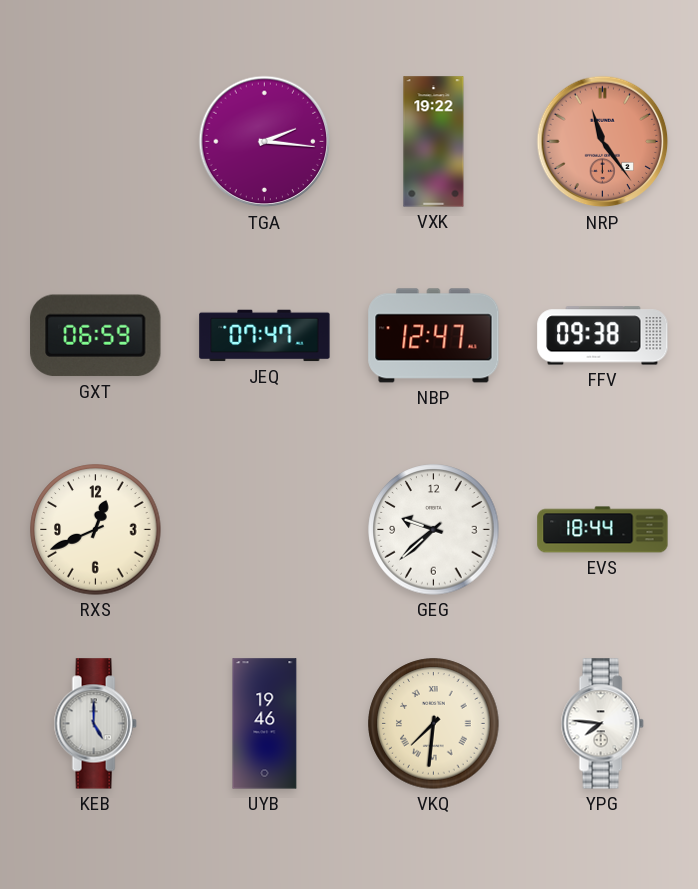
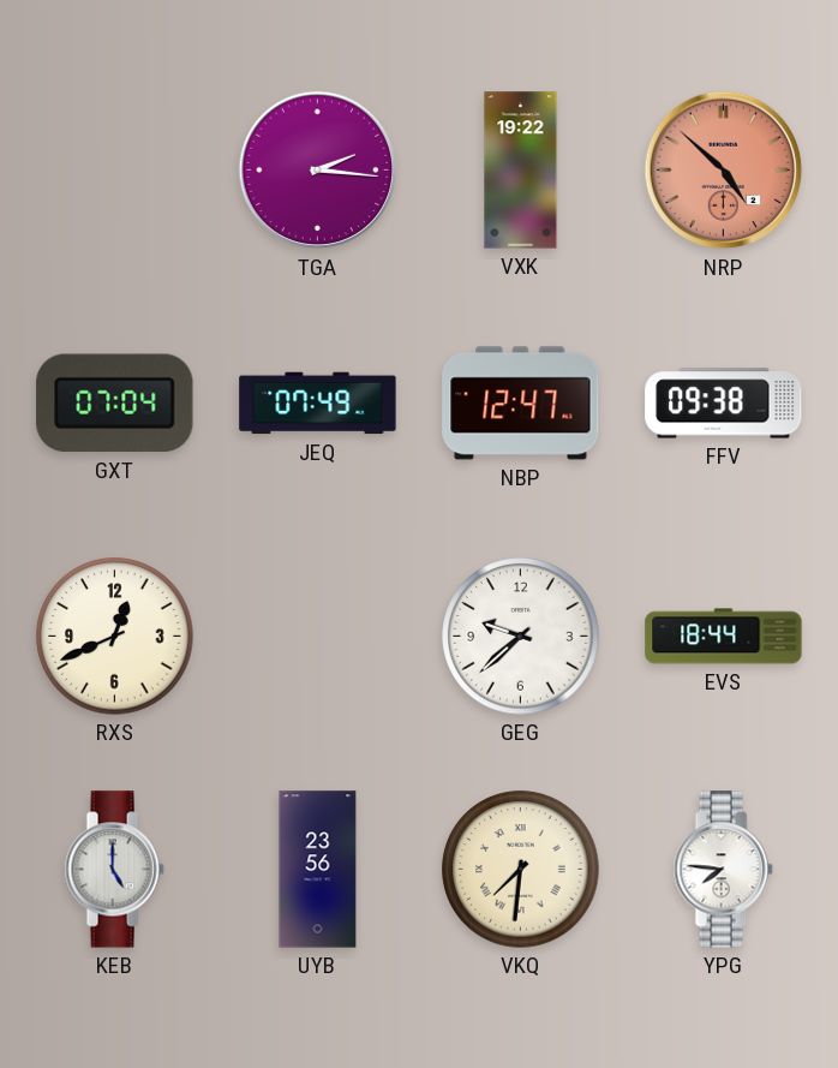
NRP: 11:24 -> 4:52 (724, 171)
GXT: 06:59 -> 07:04 (115, 404)
JEQ: 07:47 -> 07:49 (318, 404)
UYB: 19:46 -> 23:56 (318, 870)
